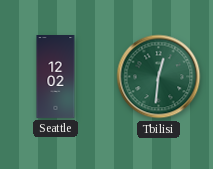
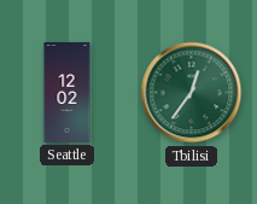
Tbilisi: 12:31 -> 12:36 (192, 93)
